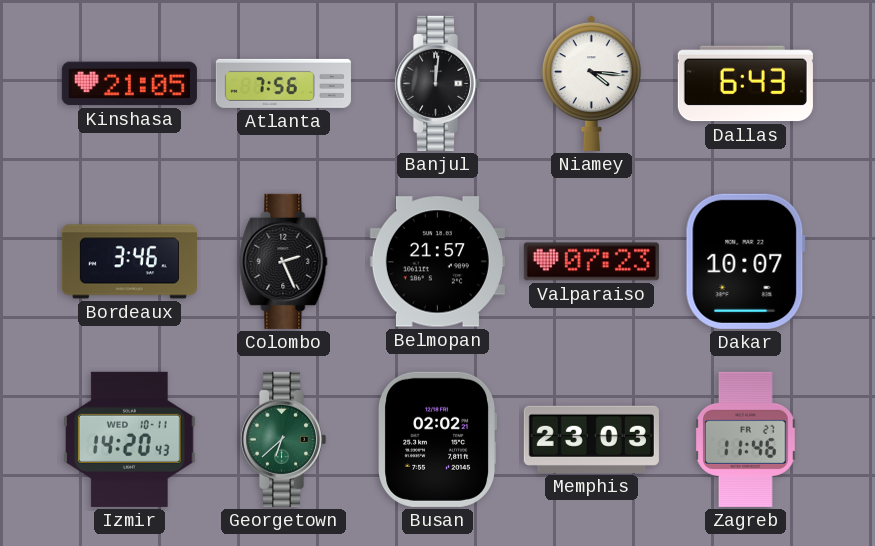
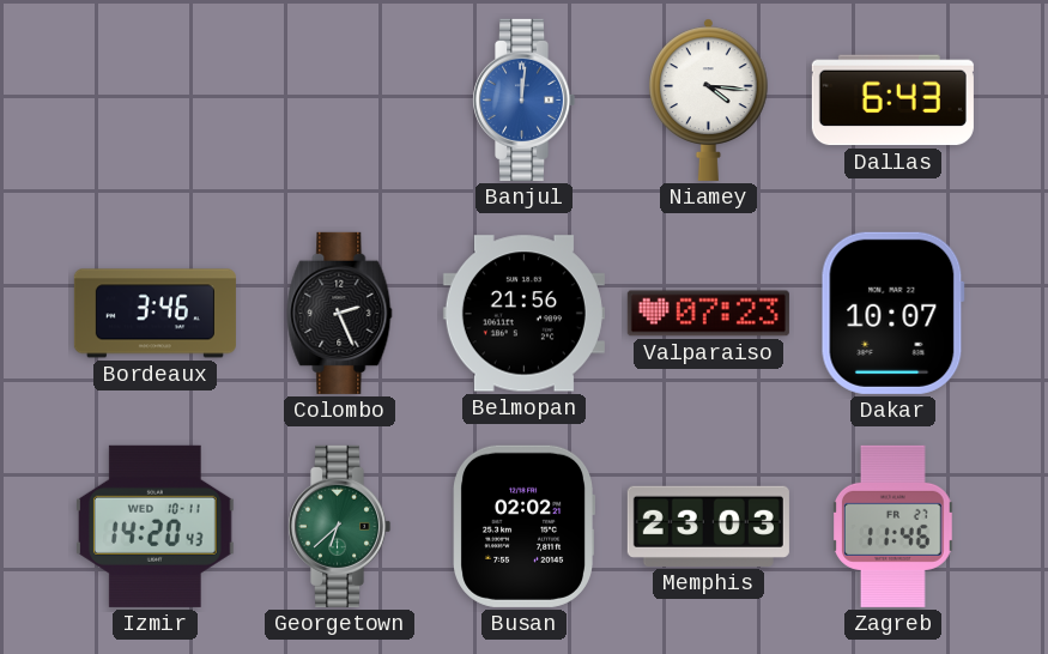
Kinshasa: 21:05 -> none (129, 84)
Atlanta: 7:56 -> none (283, 83)
Banjul dial: black -> blue (525, 99)
Belmopan: 21:57 -> 21:56 (523, 314)
